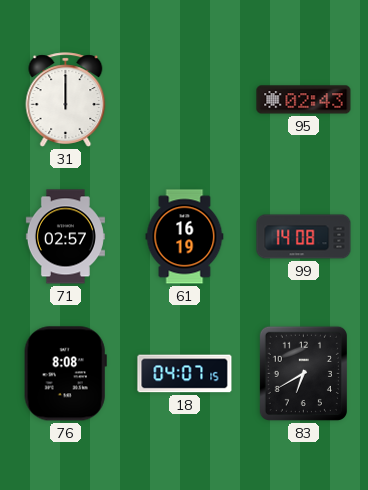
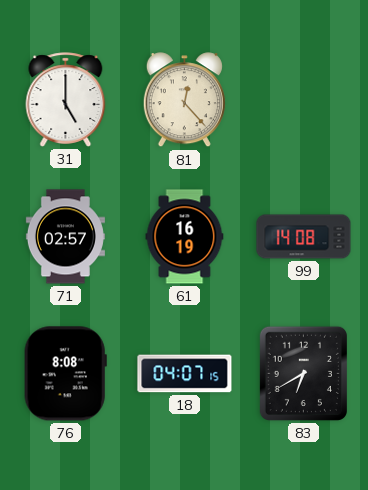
31: 12:00 -> 5:00 (66, 100)
81: none -> 12:23 (184, 100)
95: 02:43 -> none (304, 100)
